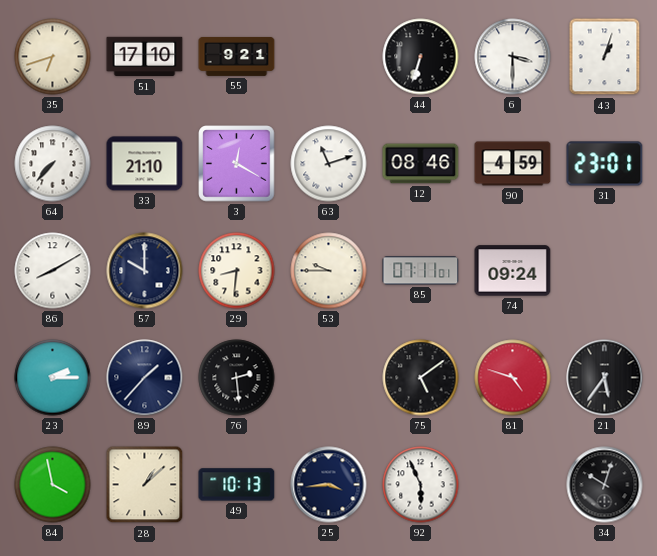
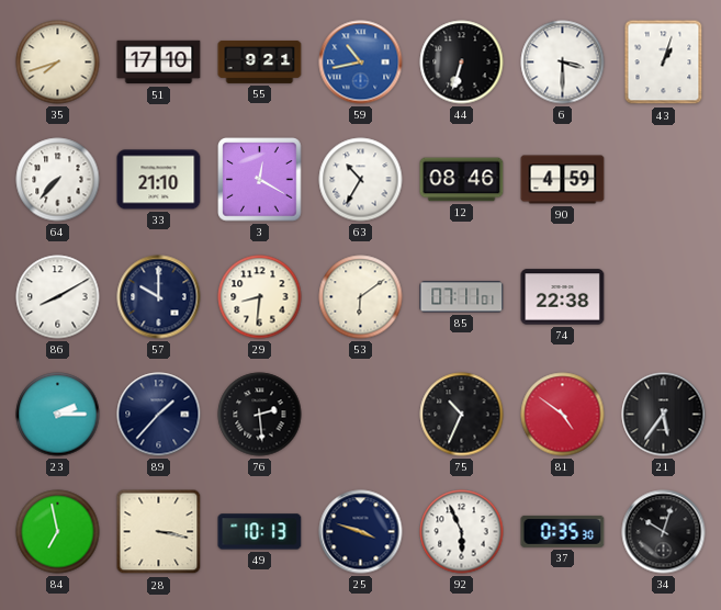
35: 6:42 -> 7:42 (58, 63)
59: none -> 10:43 (361, 63)
63: 11:12 -> 10:35 (361, 180)
31: 23:01 -> none (605, 164)
53: 9:45 -> 6:09 (361, 297)
74: 09:24 -> 22:38 (563, 297)
75: 5:09 -> 10:34 (462, 415)
81: 4:48 -> 4:51 (563, 415)
84: 3:58 -> 6:58 (58, 532)
28: 1:08 -> 3:17 (159, 532)
25: 3:44 -> 3:48 (361, 532)
37: none -> 0:35 (563, 531)
